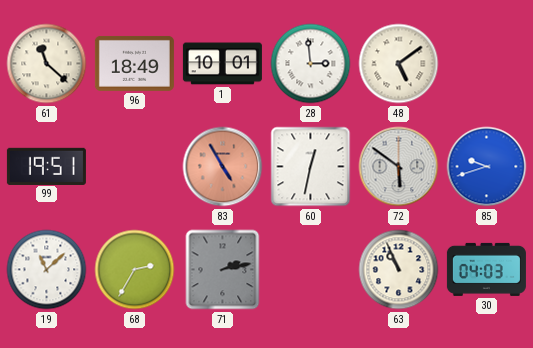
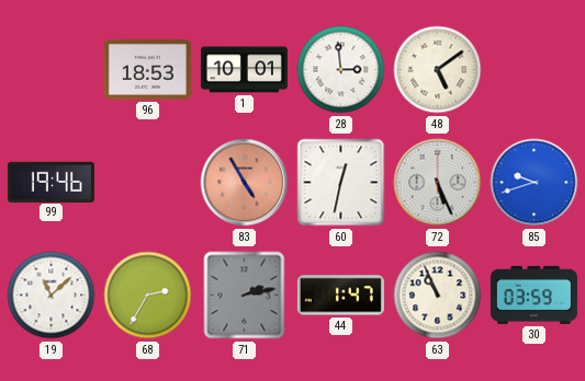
61: 11:22 -> none (47, 64)
96: 18:49 -> 18:53 (147, 69)
99: 19:51 -> 19:46 (50, 182)
72: 5:51 -> 5:26 (438, 183)
44: none -> 1:47 (340, 296)
30: 04:03 -> 03:59 (533, 295)
